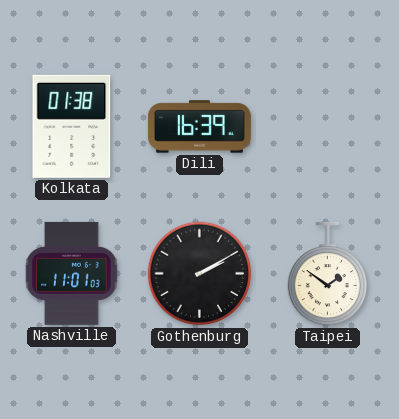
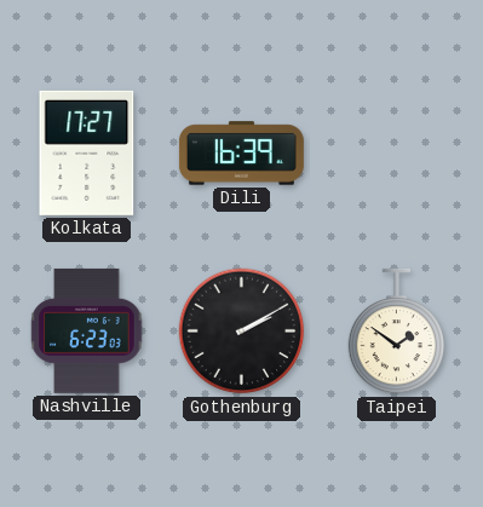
Kolkata: 01:38 -> 17:27 (87, 152)
Nashville: 11:01 -> 6:23 (87, 330)
